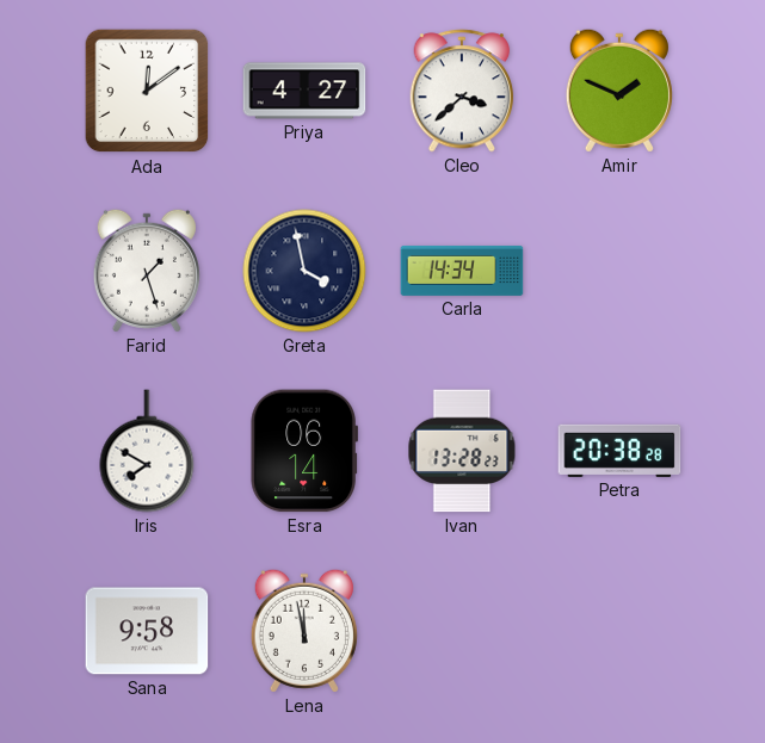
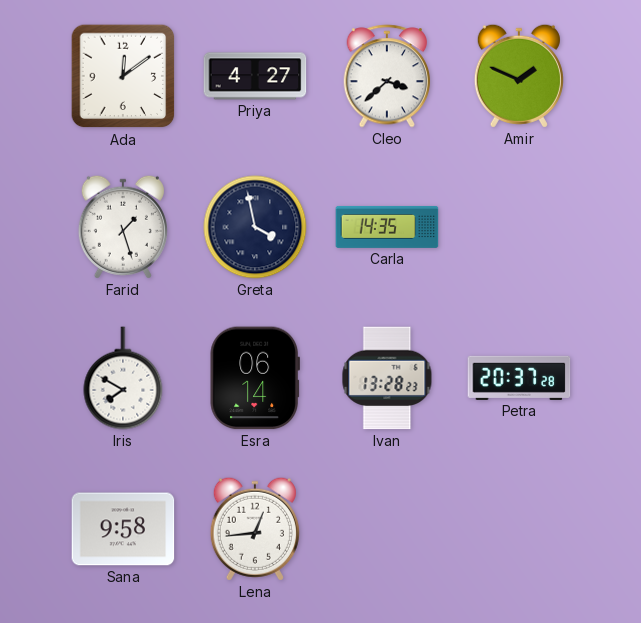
Carla: 14:34 -> 14:35 (387, 227)
Petra: 20:38 -> 20:37 (519, 378)
Lena: 11:58 -> 12:44 (255, 529)
